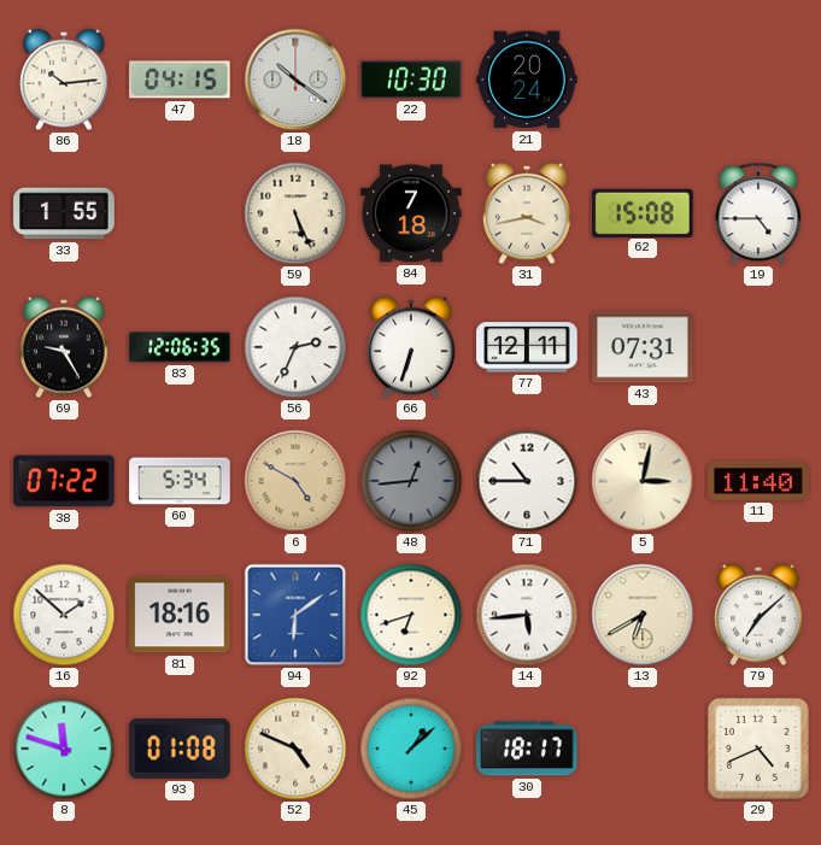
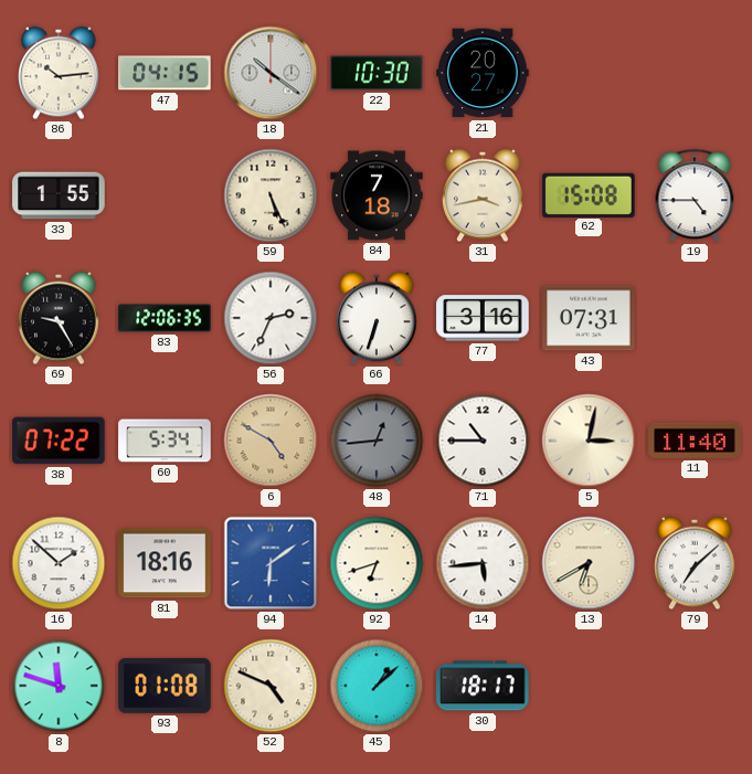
21: 20:24 -> 20:27 (483, 73)
77: 12:11 -> 3:16 (483, 318)
29: 4:41 -> none (758, 749)
